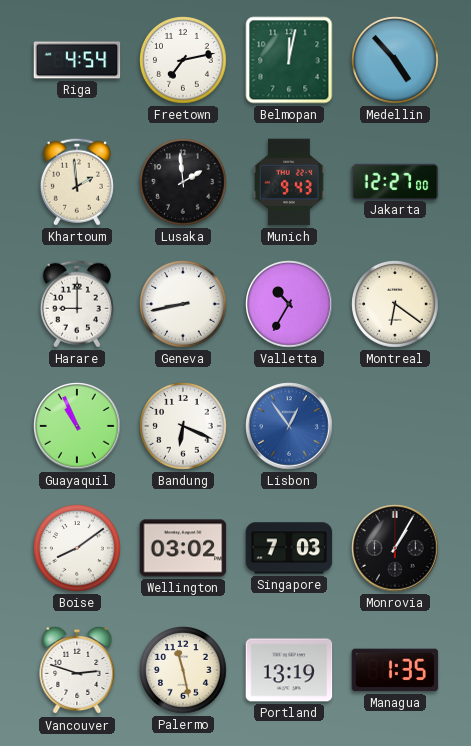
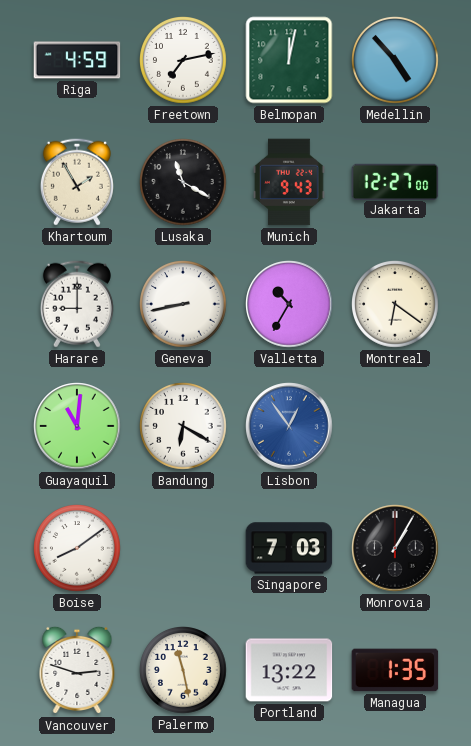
Riga: 4:54 -> 4:59 (77, 60)
Khartoum: 1:59 -> 1:55 (77, 182)
Lusaka: 1:59 -> 11:20 (184, 183)
Guayaquil: 10:56 -> 11:01 (77, 426)
Bandung: 6:19 -> 6:20 (184, 427)
Wellington: 03:02 -> none (183, 548)
Portland: 13:19 -> 13:22 (289, 670)
